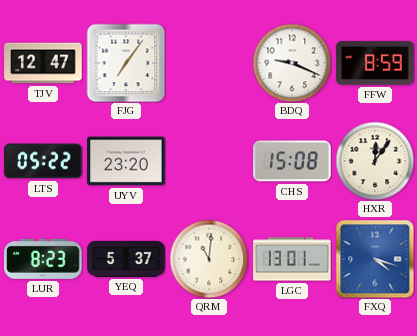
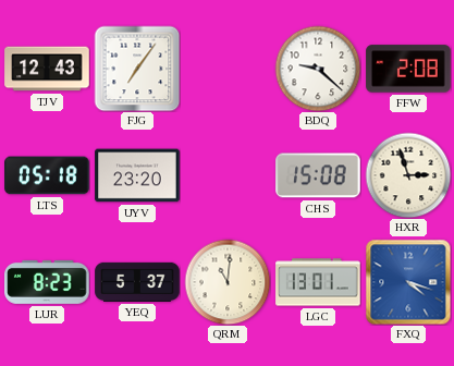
TJV: 12:47 -> 12:43 (47, 69)
BDQ: 9:19 -> 9:22 (318, 69)
FFW: 8:59 -> 2:08 (408, 69)
LTS: 05:22 -> 05:18 (47, 175)
HXR: 12:06 -> 2:57 (408, 175)
